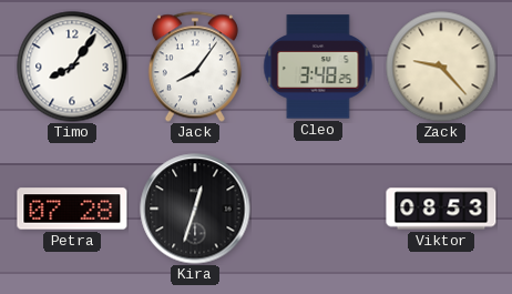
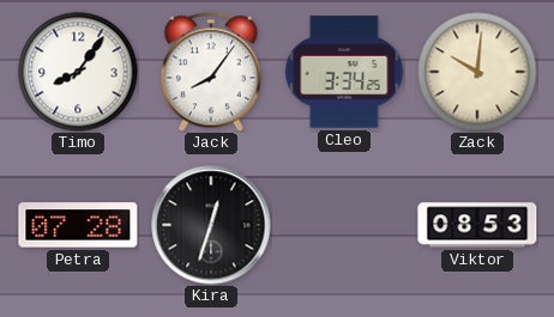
Cleo: 3:48 -> 3:34 (344, 72)
Zack: 9:23 -> 10:01 (477, 72)
